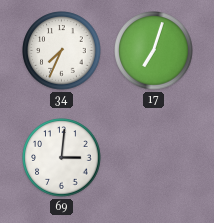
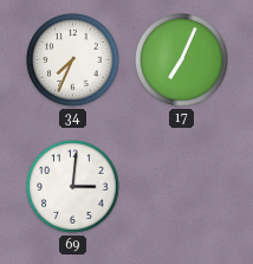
17: 7:03 -> 7:04 (182, 60)
